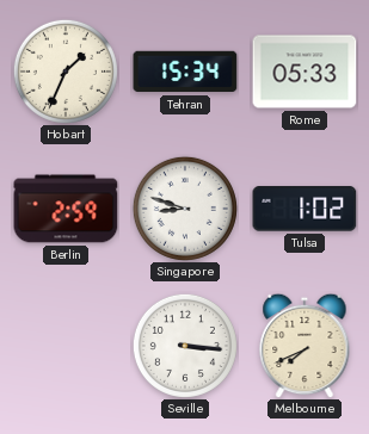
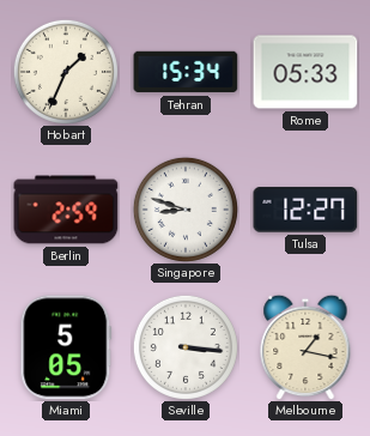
Tulsa: 1:02 -> 12:27 (305, 210)
Miami: none -> 5:05 (66, 347)
Melbourne: 7:41 -> 1:17 (305, 347)
